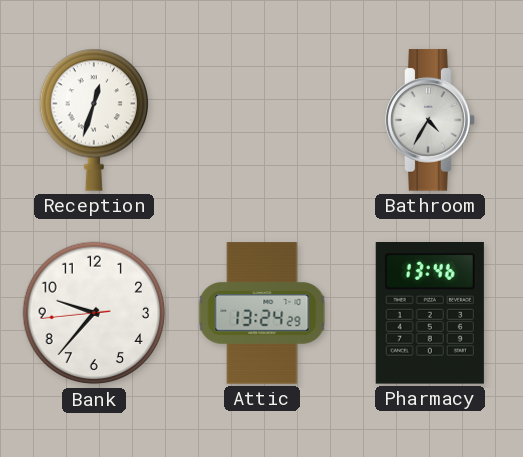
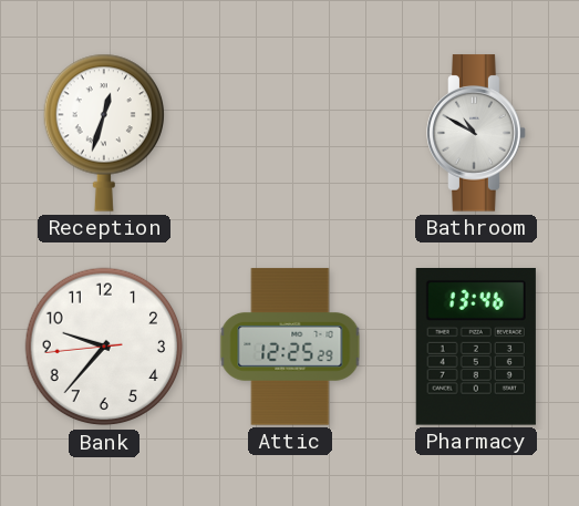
Bathroom: 4:35 -> 10:50 (476, 133)
Attic: 13:24 -> 12:25 (290, 347)
